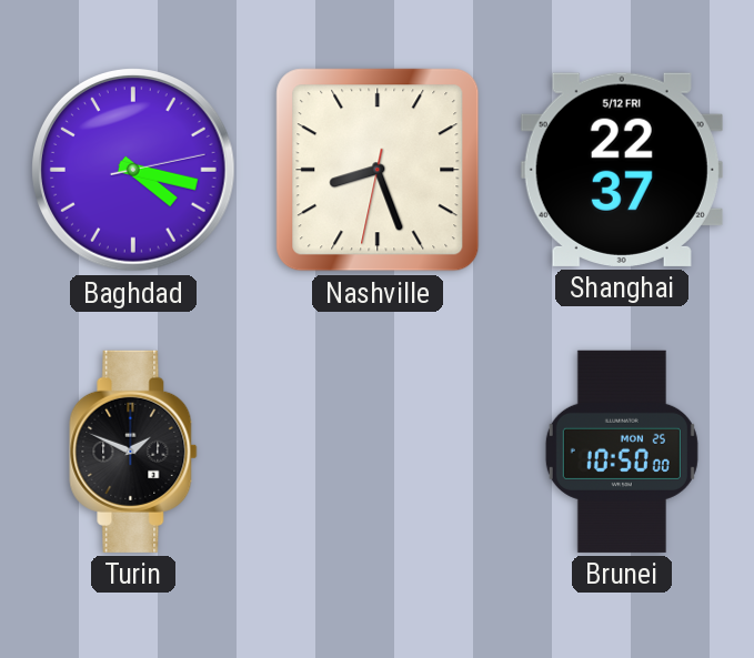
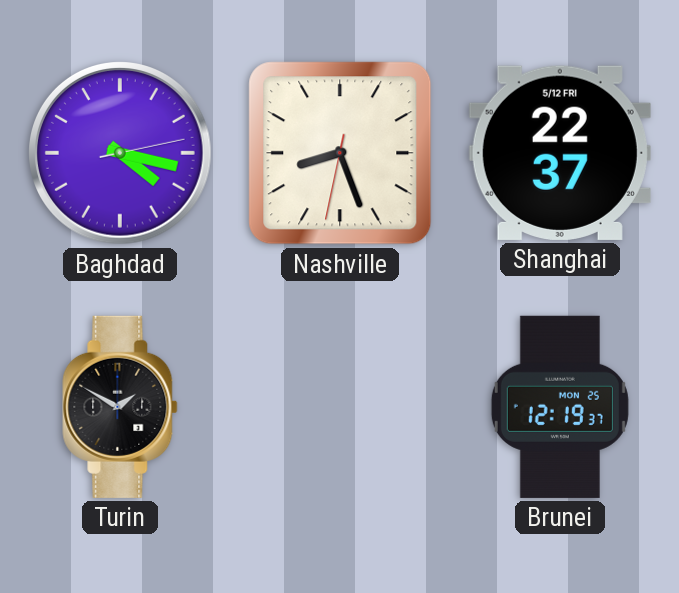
Turin: 1:49 -> 1:50 (120, 407)
Brunei: 10:50 -> 12:19 (560, 407)
